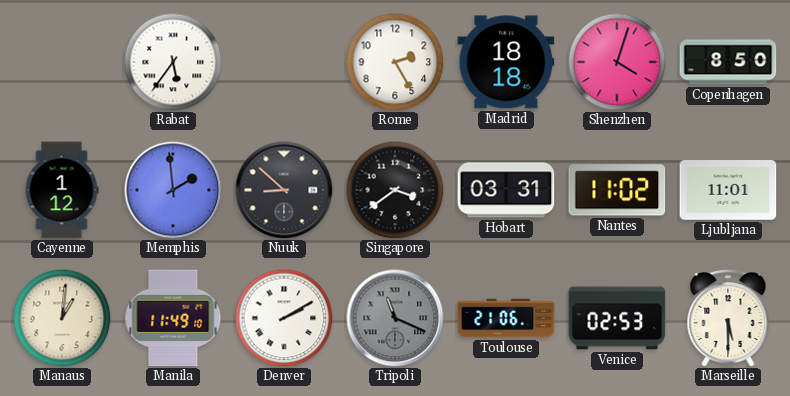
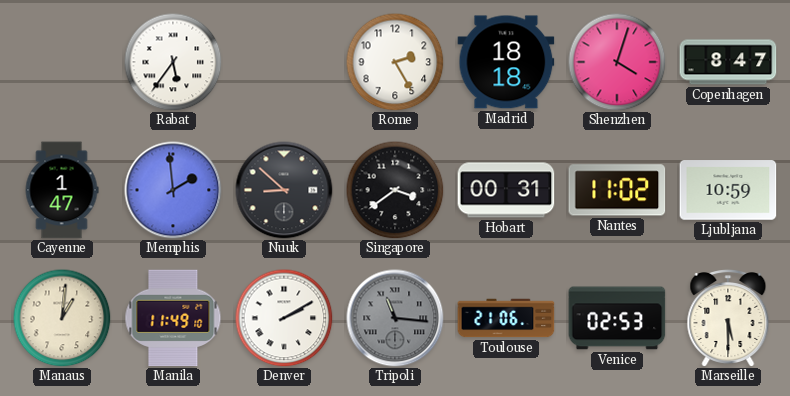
Copenhagen: 8:50 -> 8:47 (728, 62)
Cayenne: 1:12 -> 1:47 (62, 190)
Hobart: 03:31 -> 00:31 (506, 190)
Ljubljana: 11:01 -> 10:59 (728, 190)
Tripoli: 11:19 -> 11:16 (395, 318)
